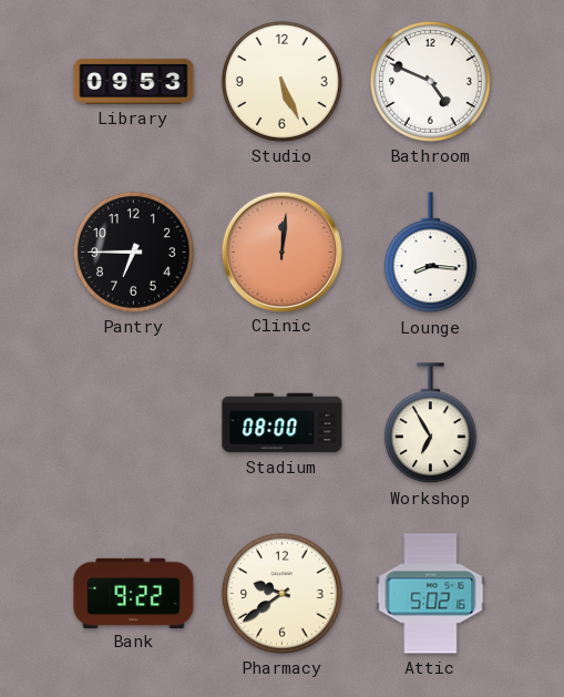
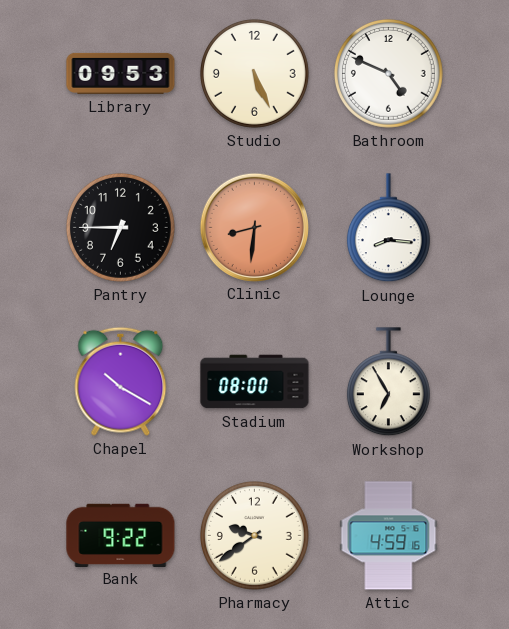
Clinic: 12:01 -> 8:31 (254, 227)
Chapel: none -> 10:20 (121, 381)
Attic: 5:02 -> 4:59 (389, 536)
